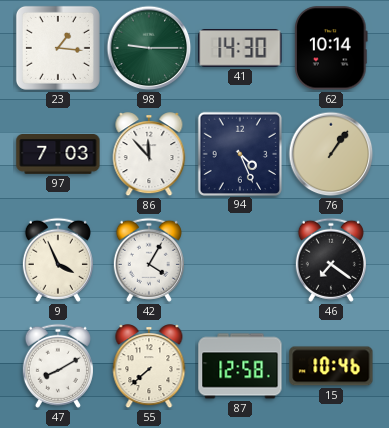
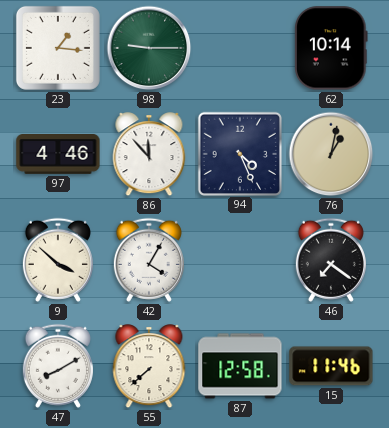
41: 14:30 -> none (240, 48)
97: 7:03 -> 4:46 (58, 155)
76: 1:06 -> 1:02 (331, 154)
9: 3:56 -> 3:52 (58, 260)
15: 10:46 -> 11:46 (331, 366)
